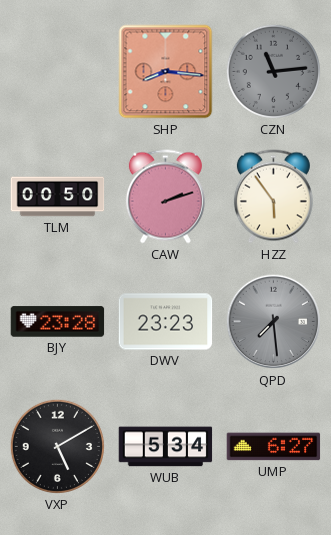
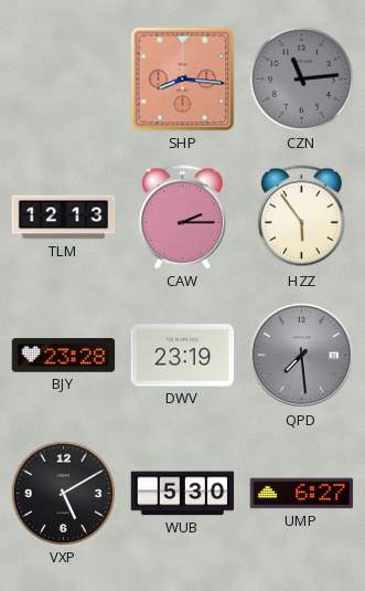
TLM: 00:50 -> 12:13 (64, 218)
CAW: 2:12 -> 2:15 (182, 218)
DWV: 23:23 -> 23:19 (183, 356)
WUB: 5:34 -> 5:30 (183, 494)
